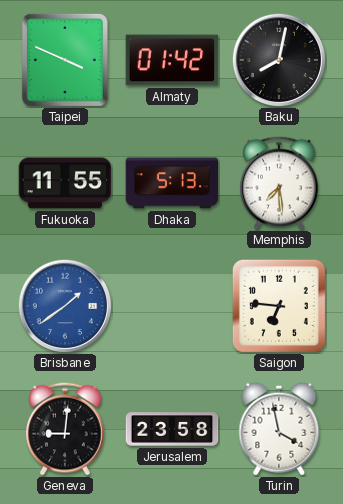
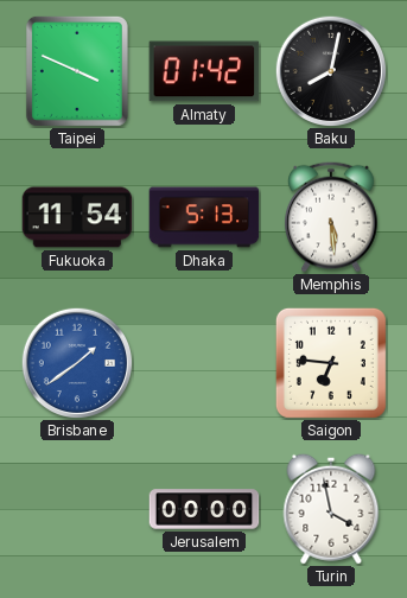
Fukuoka: 11:55 -> 11:54 (77, 217)
Memphis: 7:29 -> 5:29 (332, 217)
Geneva: 9:01 -> none (66, 429)
Jerusalem: 23:58 -> 00:00 (204, 509)
